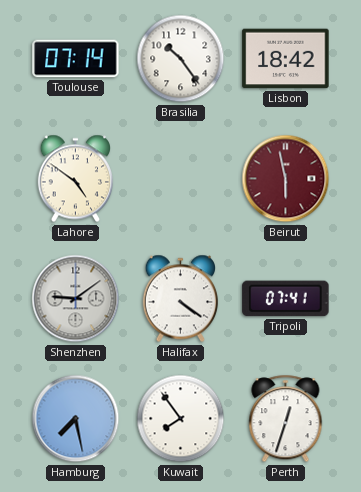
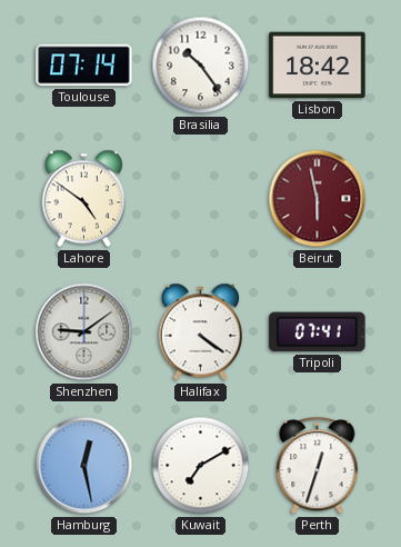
Hamburg: 7:28 -> 12:28 (84, 466)
Kuwait: 7:54 -> 7:10 (201, 466)
